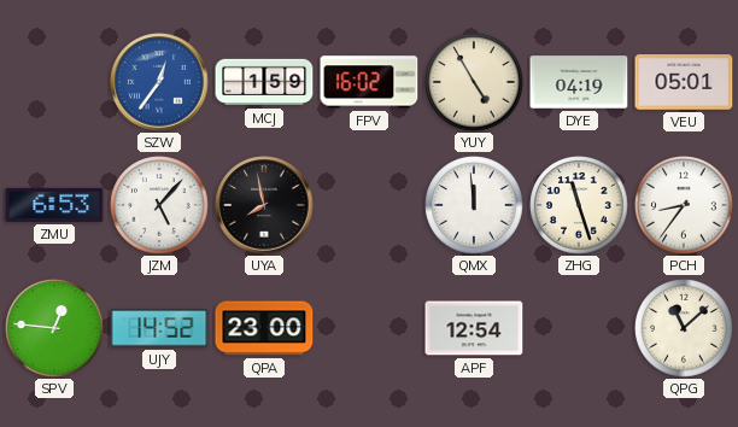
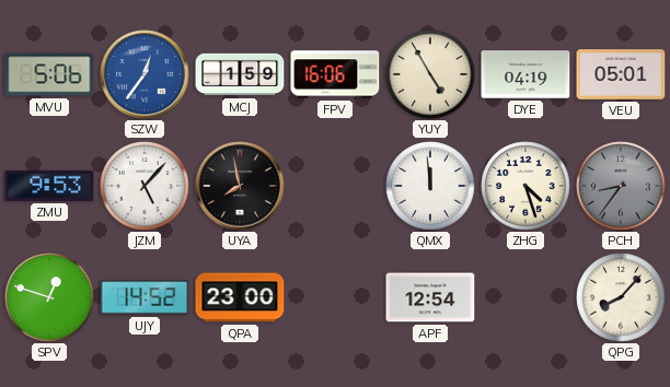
MVU: none -> 5:06 (49, 74)
FPV: 16:02 -> 16:06 (335, 74)
ZMU: 6:53 -> 9:53 (49, 186)
ZHG: 11:27 -> 4:27 (525, 186)
PCH dial: white -> grey (621, 186)
SPV: 12:46 -> 12:48 (49, 297)
QPG: 11:08 -> 8:07 (621, 297)
